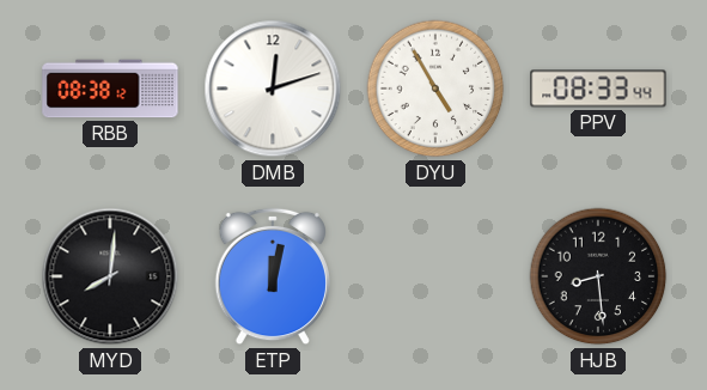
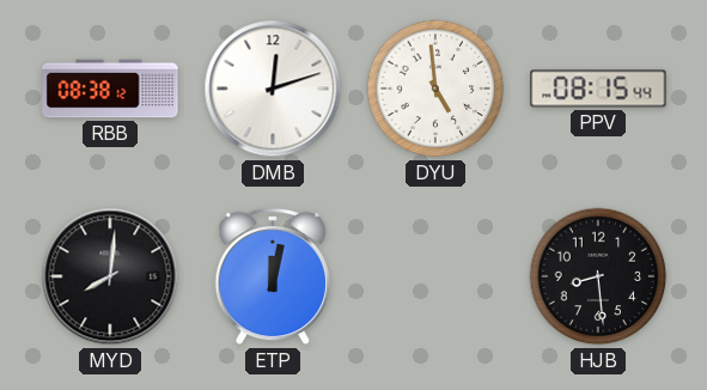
DYU: 4:55 -> 4:59 (435, 89)
PPV: 08:33 -> 08:15 (598, 89)
